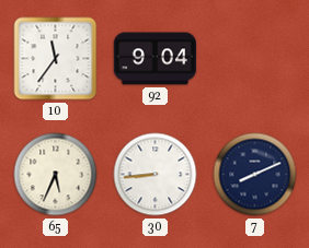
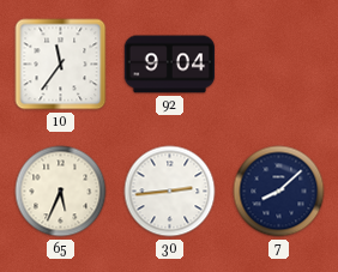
30: 8:44 -> 2:44 (170, 192)
7: 8:11 -> 8:08 (279, 192)
